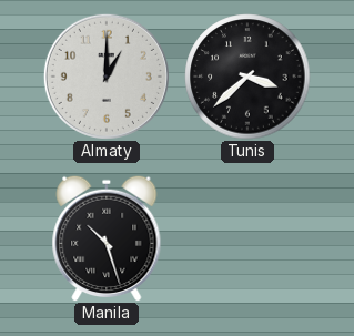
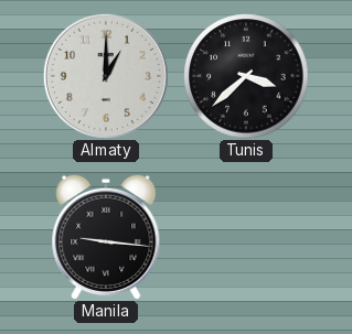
Manila: 10:27 -> 9:16 (106, 237)
